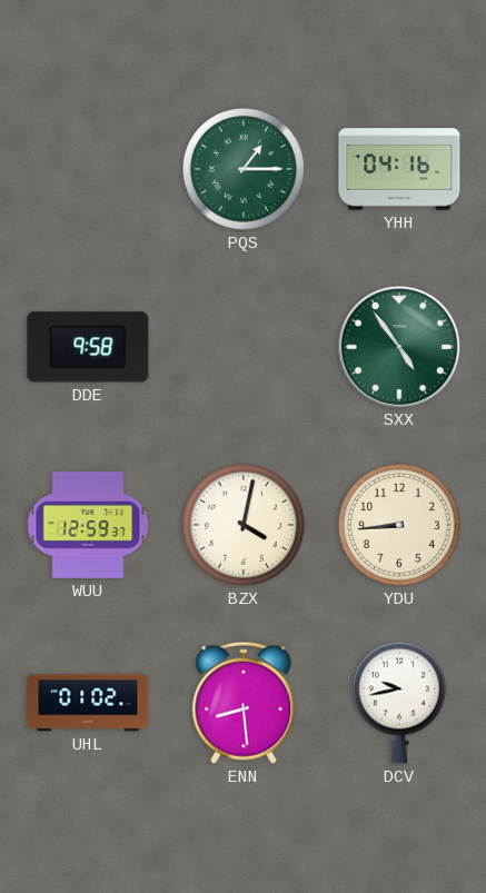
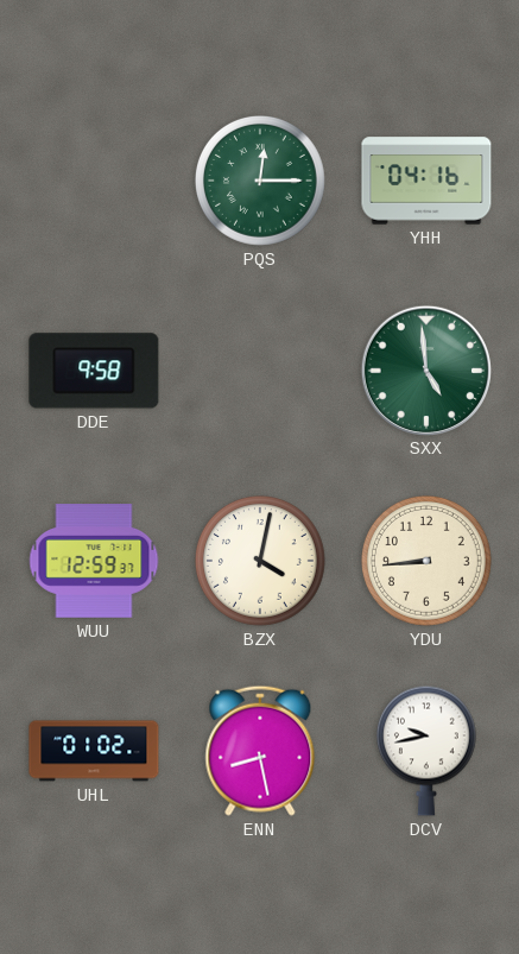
PQS: 1:15 -> 12:15 (261, 182)
SXX: 4:54 -> 4:59 (425, 369)
ENN: 8:29 -> 8:28 (260, 751)
